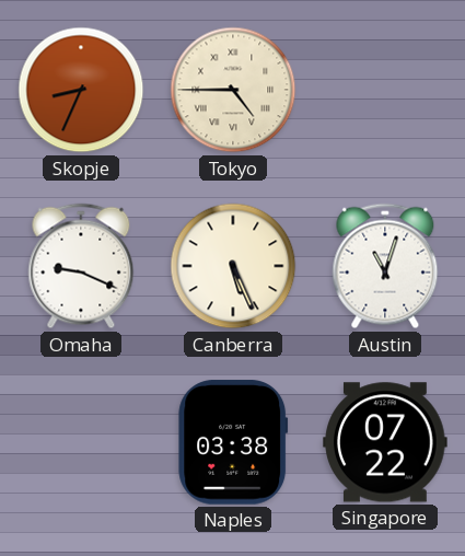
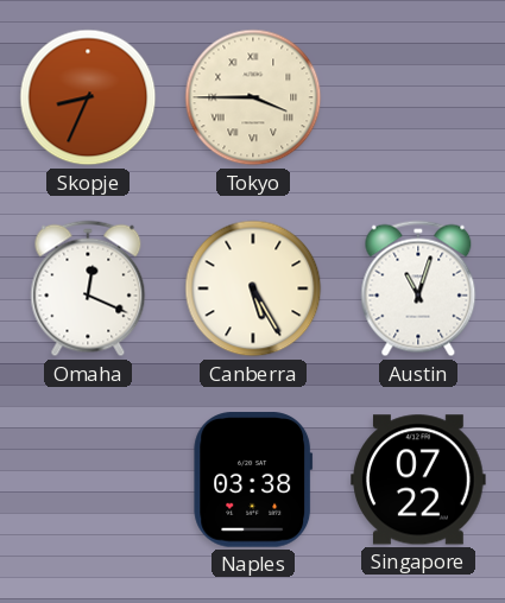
Tokyo: 4:45 -> 3:45 (253, 97)
Omaha: 9:19 -> 12:19 (88, 288)
Canberra: 5:26 -> 5:25 (253, 288)
